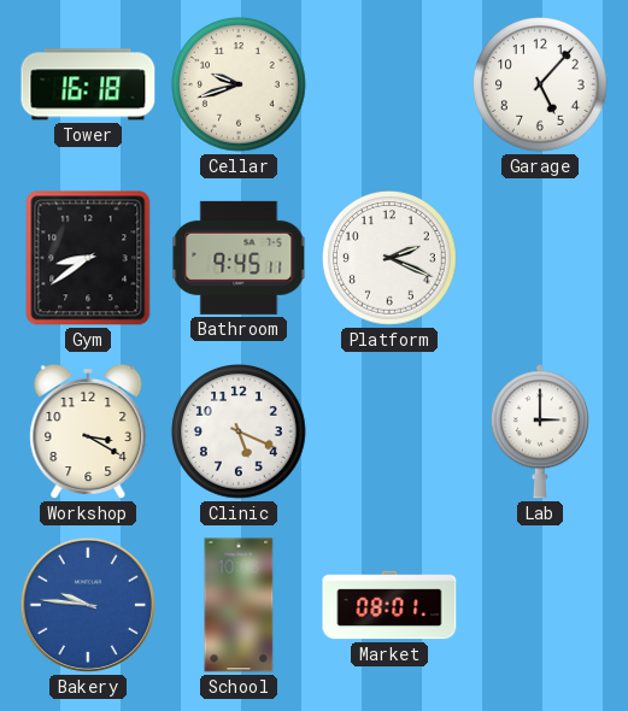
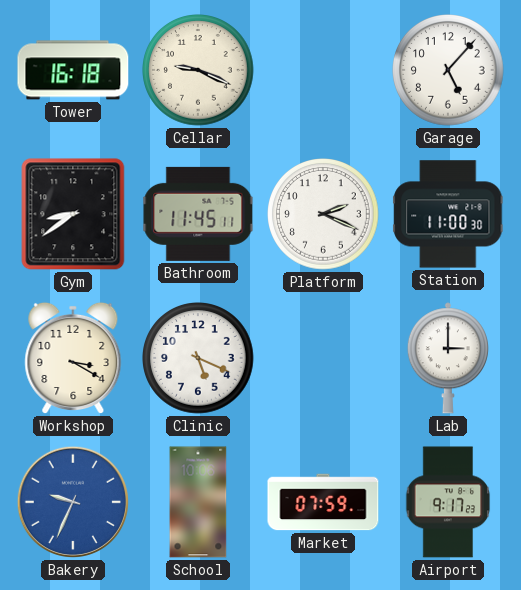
Cellar: 9:42 -> 9:19 (198, 70)
Bathroom: 9:45 -> 11:45 (198, 214)
Station: none -> 11:00 (448, 214)
Bakery: 9:46 -> 9:34 (73, 502)
Market: 08:01 -> 07:59 (323, 502)
Airport: none -> 9:17 (448, 502)
